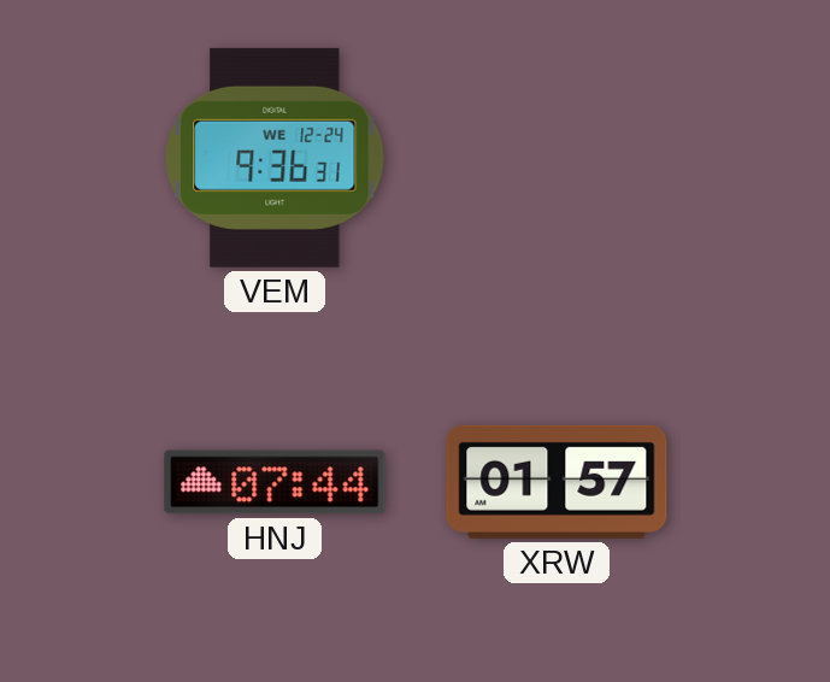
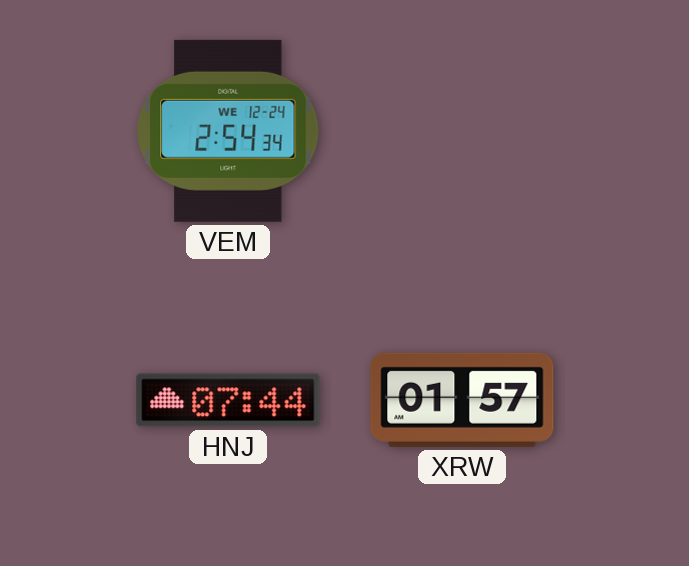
VEM: 9:36 -> 2:54 (228, 131)
